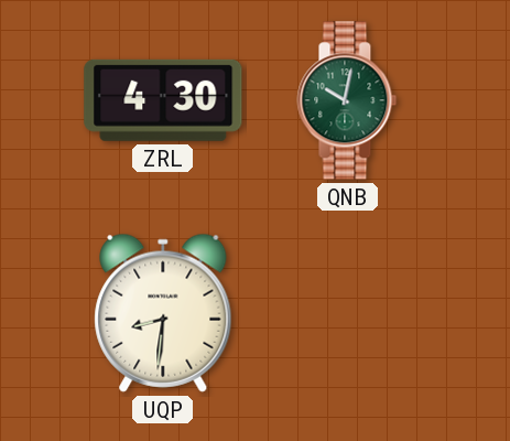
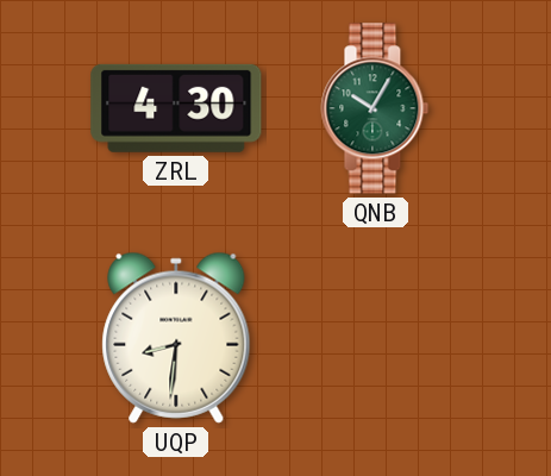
QNB: 10:02 -> 10:05 (375, 108)
